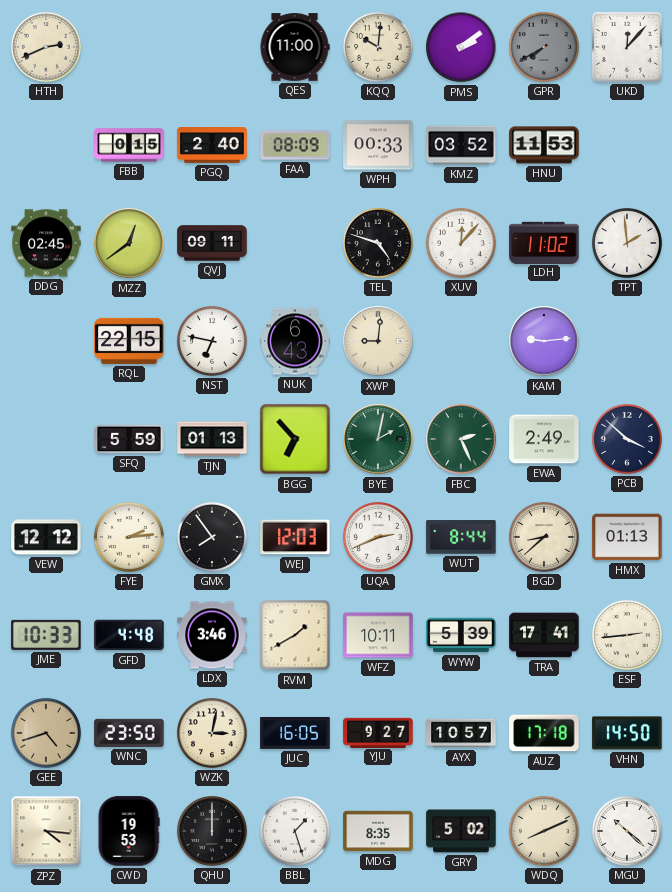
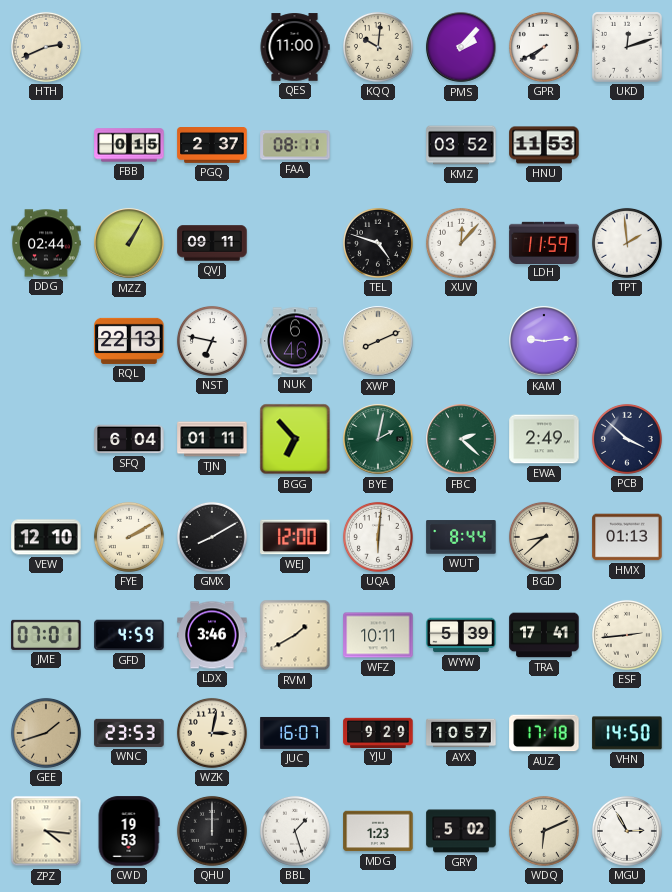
PMS: 2:09 -> 2:07 (461, 47)
GPR dial: grey -> white (544, 47)
UKD: 12:07 -> 12:12 (628, 48)
PGQ: 2:40 -> 2:37 (212, 146)
FAA: 08:09 -> 08:11 (295, 145)
WPH: 00:33 -> none (378, 145)
DDG: 02:45 -> 02:44 (46, 243)
MZZ: 12:39 -> 1:05 (129, 243)
LDH: 11:02 -> 11:59 (544, 242)
RQL: 22:15 -> 22:13 (129, 341)
NUK: 6:43 -> 6:46 (295, 341)
XWP: 9:01 -> 8:11 (378, 341)
SFQ: 5:59 -> 6:04 (129, 439)
TJN: 01:13 -> 01:11 (212, 439)
FBC: 2:26 -> 2:22 (461, 439)
VEW: 12:12 -> 12:10 (46, 537)
FYE: 2:14 -> 2:10 (129, 537)
GMX: 7:54 -> 8:10 (212, 537)
WEJ: 12:03 -> 12:00 (295, 537)
UQA: 2:41 -> 6:01 (378, 537)
JME: 10:33 -> 07:01 (46, 635)
GFD: 4:48 -> 4:59 (129, 635)
GEE: 4:42 -> 1:42 (46, 733)
WNC: 23:50 -> 23:53 (129, 733)
JUC: 16:05 -> 16:07 (295, 733)
YJU: 9:27 -> 9:29 (378, 732)
MDG: 8:35 -> 1:23 (378, 831)
WDQ: 8:11 -> 6:11 (544, 831)
MGU: 10:22 -> 2:55 (627, 831)
